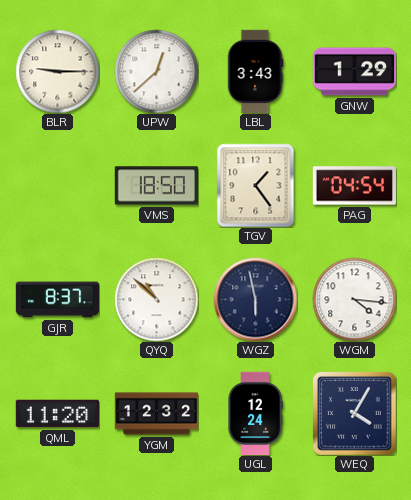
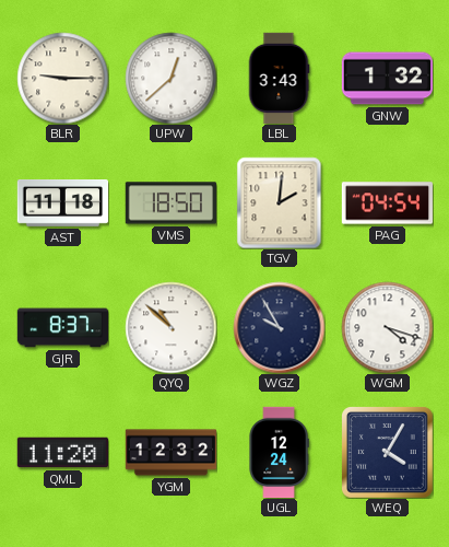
GNW: 1:29 -> 1:32 (387, 79)
AST: none -> 11:18 (62, 203)
TGV: 1:24 -> 2:01 (280, 202)
WGZ: 5:58 -> 9:55 (279, 327)
WGM: 4:16 -> 4:18 (387, 327)
